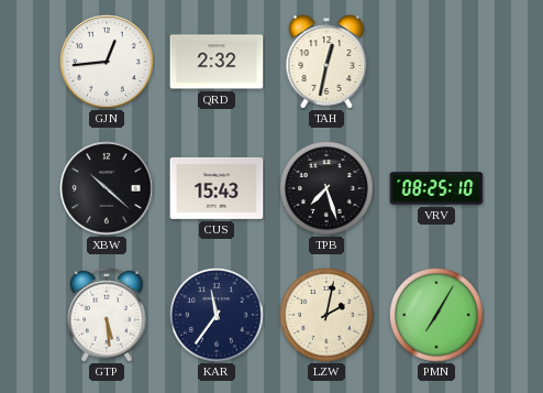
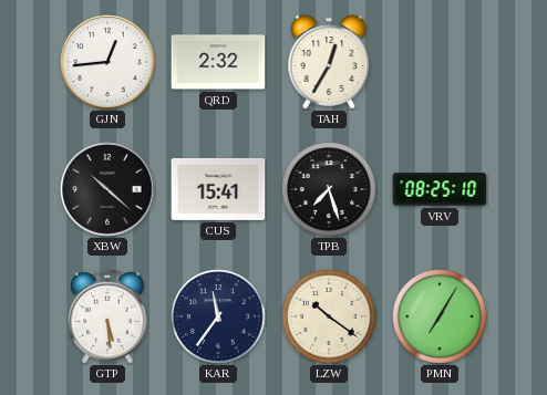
TAH: 12:32 -> 12:35 (329, 62)
CUS: 15:43 -> 15:41 (218, 189)
LZW: 2:02 -> 10:21 (329, 316)
